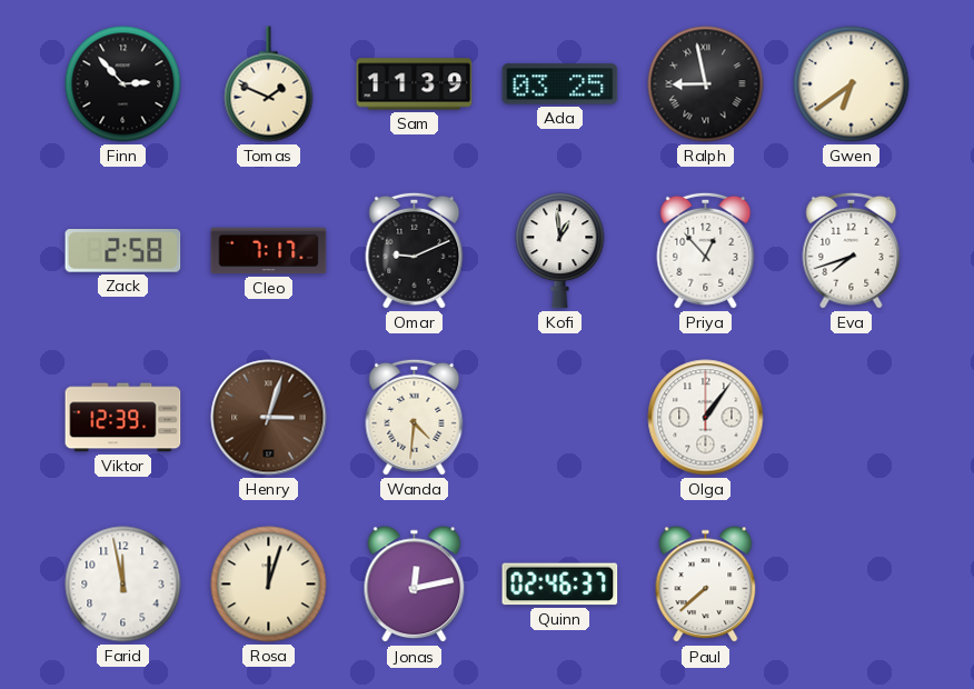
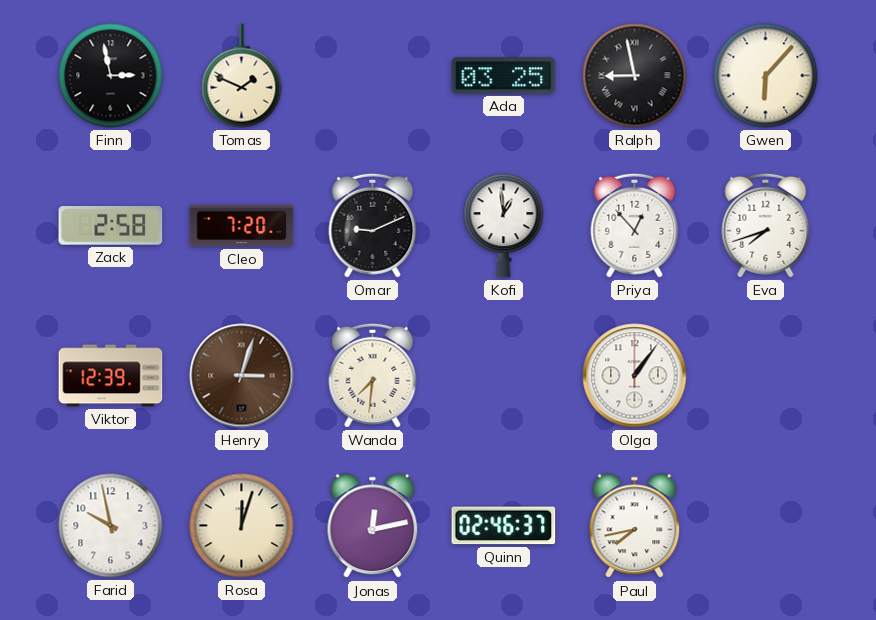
Finn: 2:53 -> 2:58 (111, 76)
Sam: 11:39 -> none (415, 84)
Gwen: 6:39 -> 6:07 (766, 76)
Cleo: 7:17 -> 7:20 (242, 226)
Wanda: 4:31 -> 7:31 (373, 375)
Farid: 11:58 -> 9:58 (111, 526)
Paul: 7:38 -> 7:43 (635, 526)
